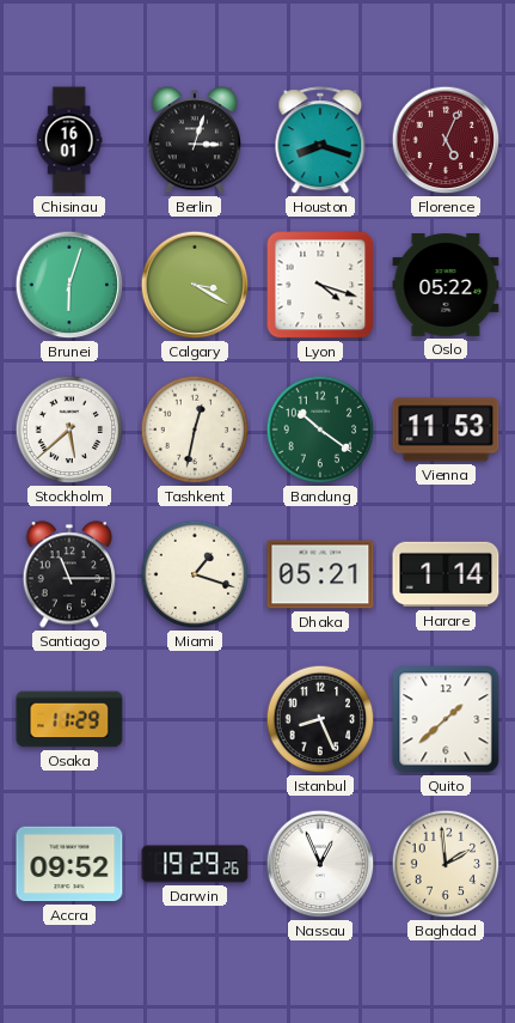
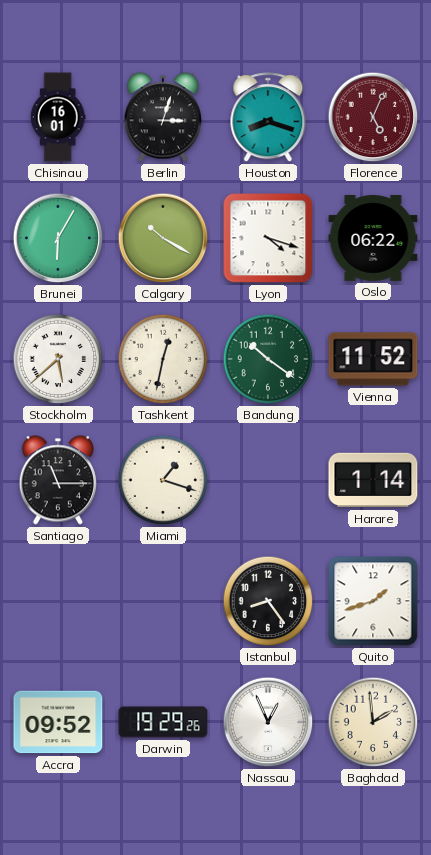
Brunei: 6:03 -> 6:05 (58, 238)
Calgary: 3:20 -> 10:20 (163, 238)
Oslo: 05:22 -> 06:22 (373, 239)
Vienna: 11:53 -> 11:52 (373, 359)
Dhaka: 05:21 -> none (320, 574)
Osaka: 11:29 -> none (69, 719)
Istanbul: 8:26 -> 8:24 (268, 601)
Quito: 1:38 -> 1:42 (373, 601)
